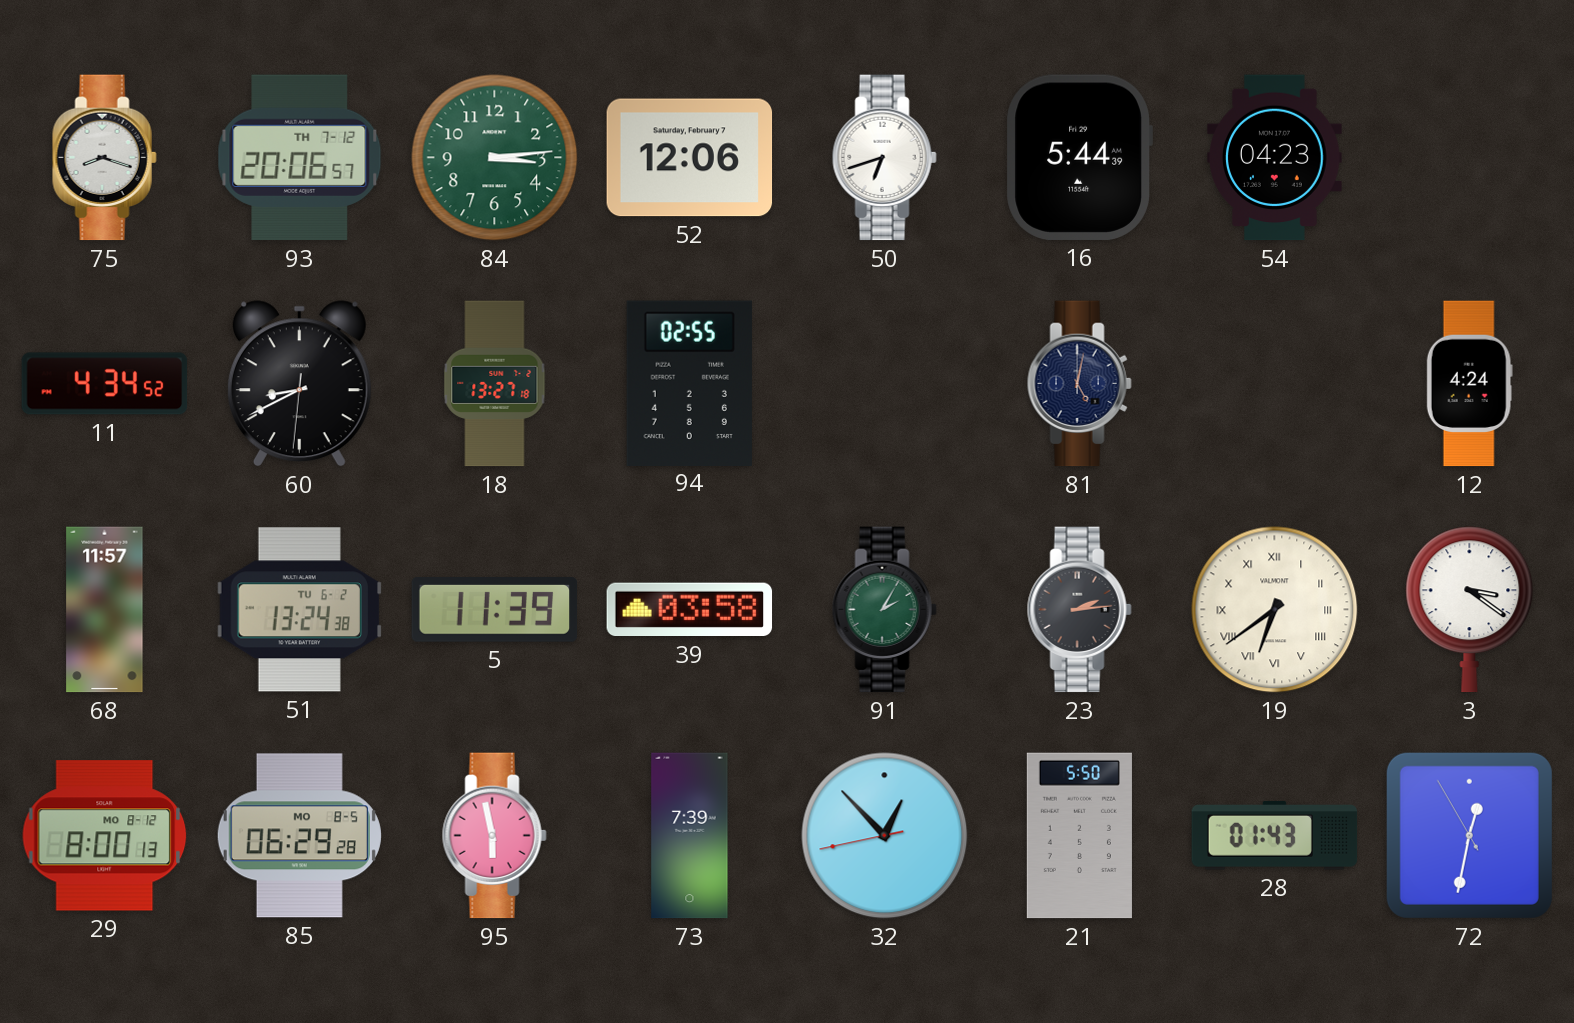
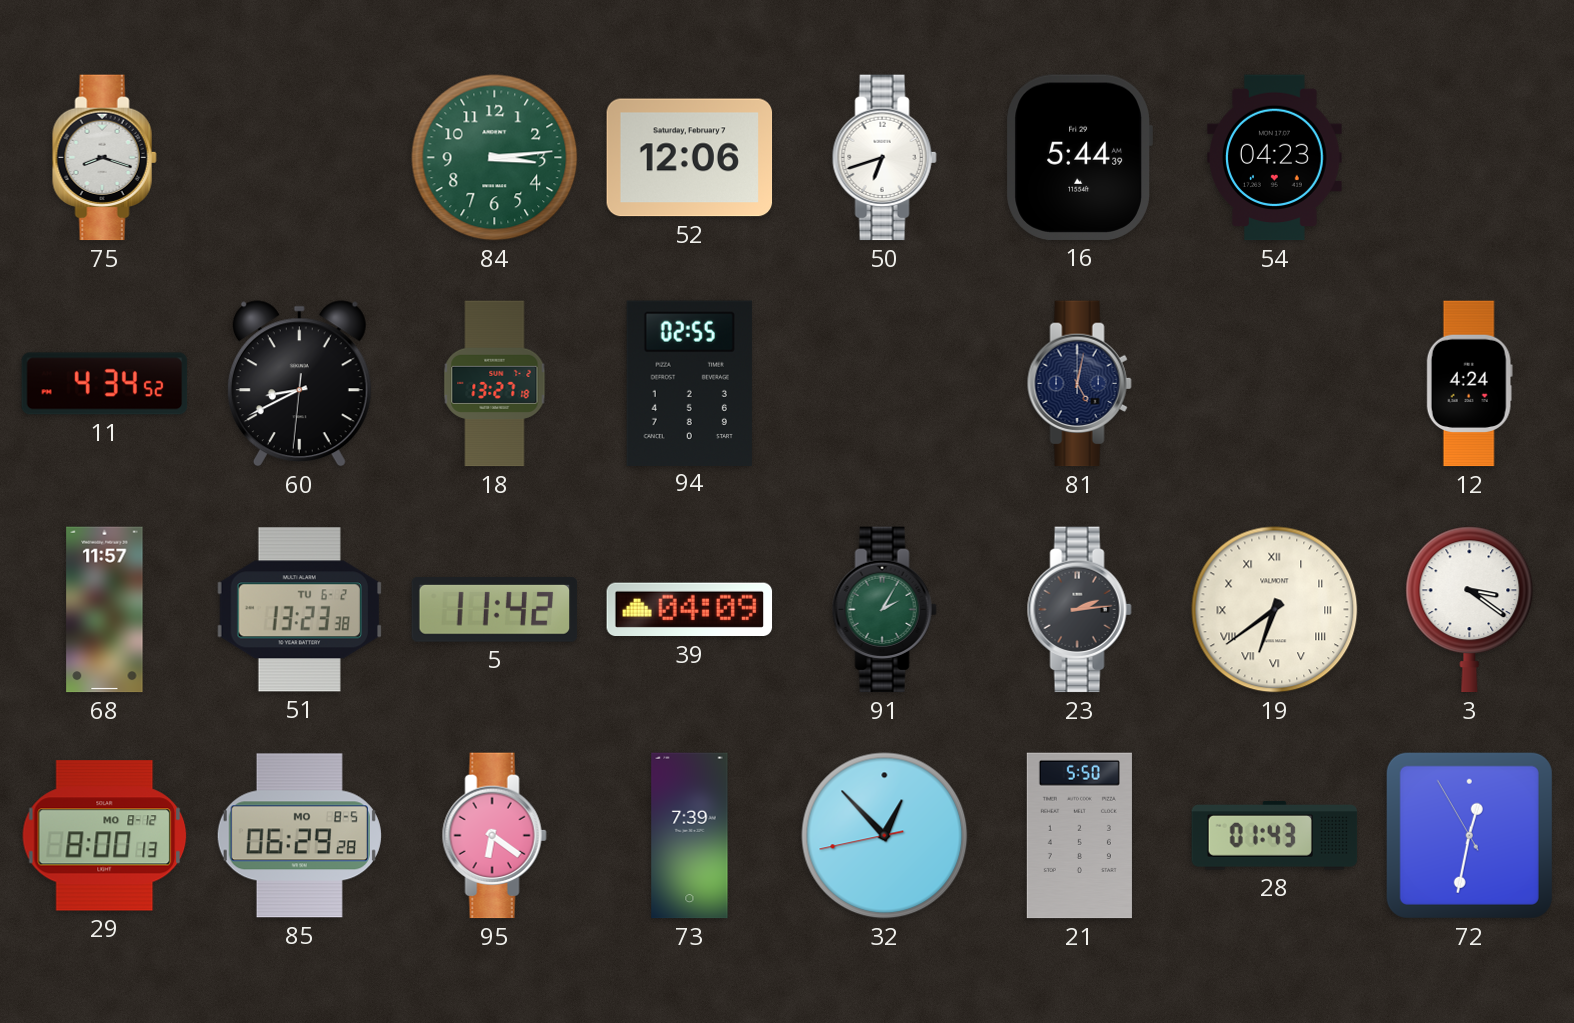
93: 20:06 -> none (300, 158)
51: 13:24 -> 13:23 (299, 610)
5: 11:39 -> 11:42 (495, 610)
39: 03:58 -> 04:09 (690, 610)
95: 5:58 -> 6:21 (494, 836)
